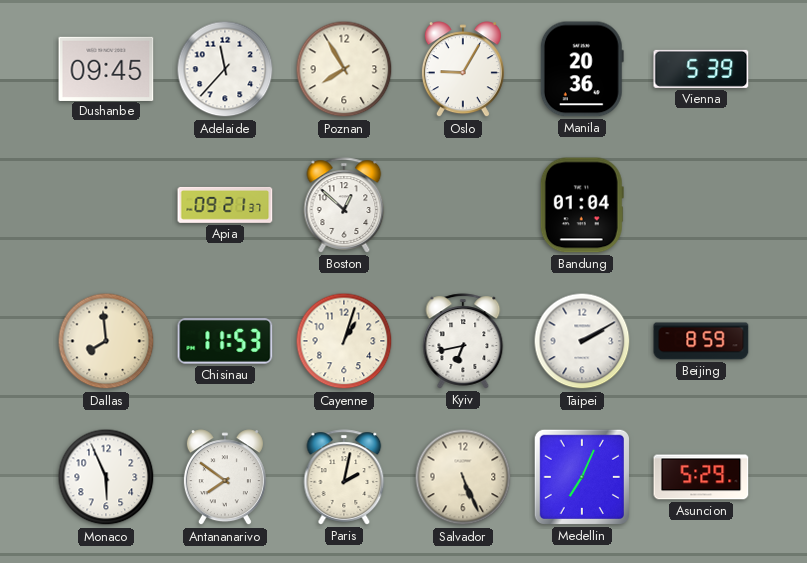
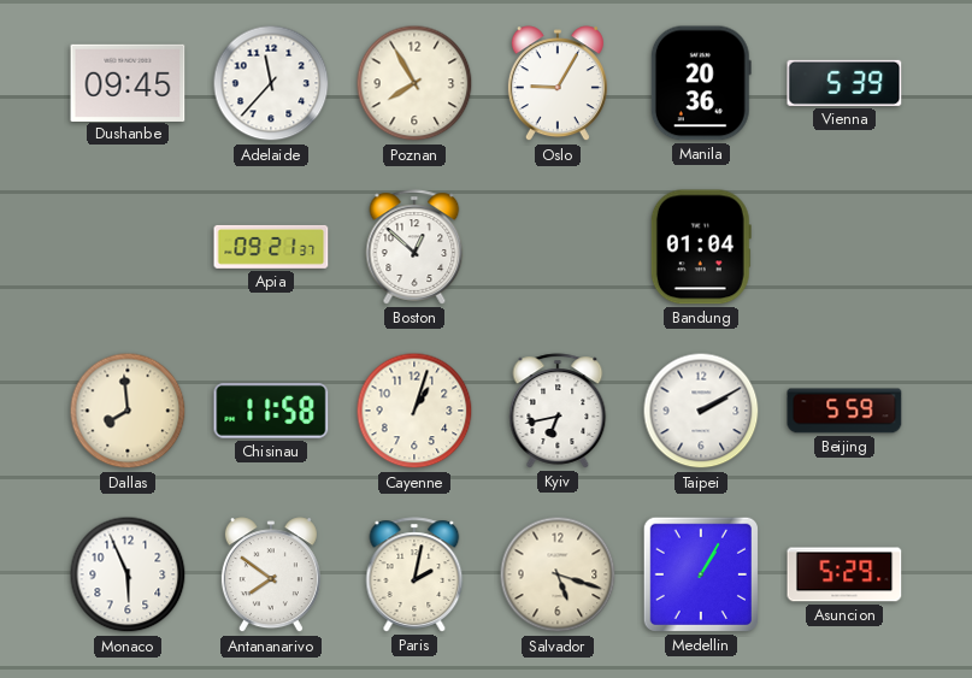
Chisinau: 11:53 -> 11:58 (271, 411)
Beijing: 8:59 -> 5:59 (844, 411)
Salvador: 5:26 -> 5:18 (558, 574)
Medellin: 7:04 -> 1:05 (701, 574)
